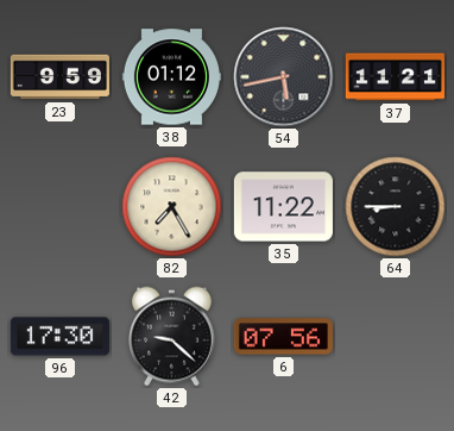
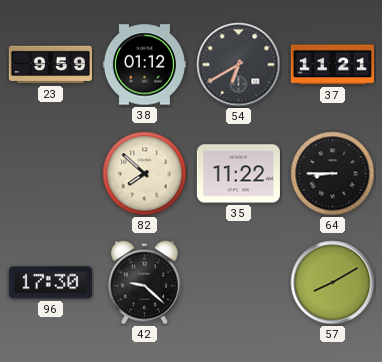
54: 5:43 -> 6:40 (239, 65)
82: 7:25 -> 7:52 (145, 174)
6: 07:56 -> none (283, 337)
57: none -> 8:10 (333, 283)
